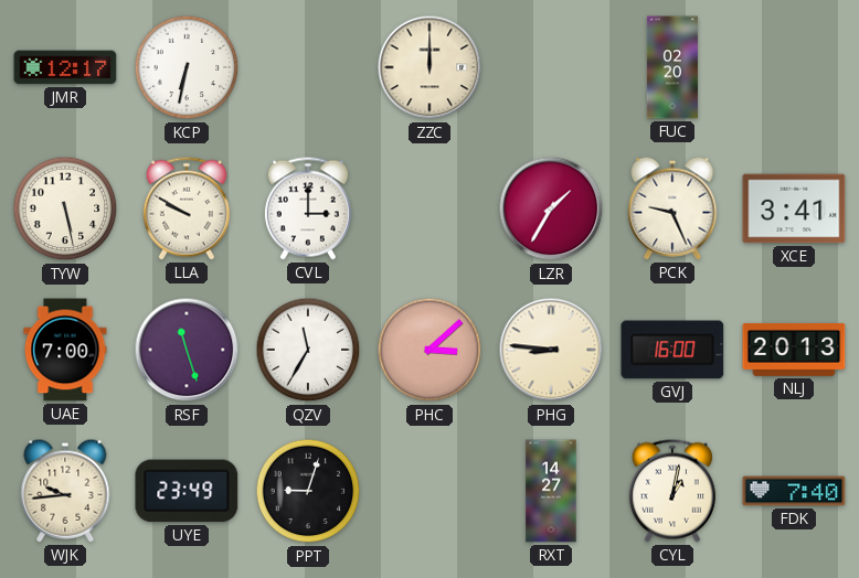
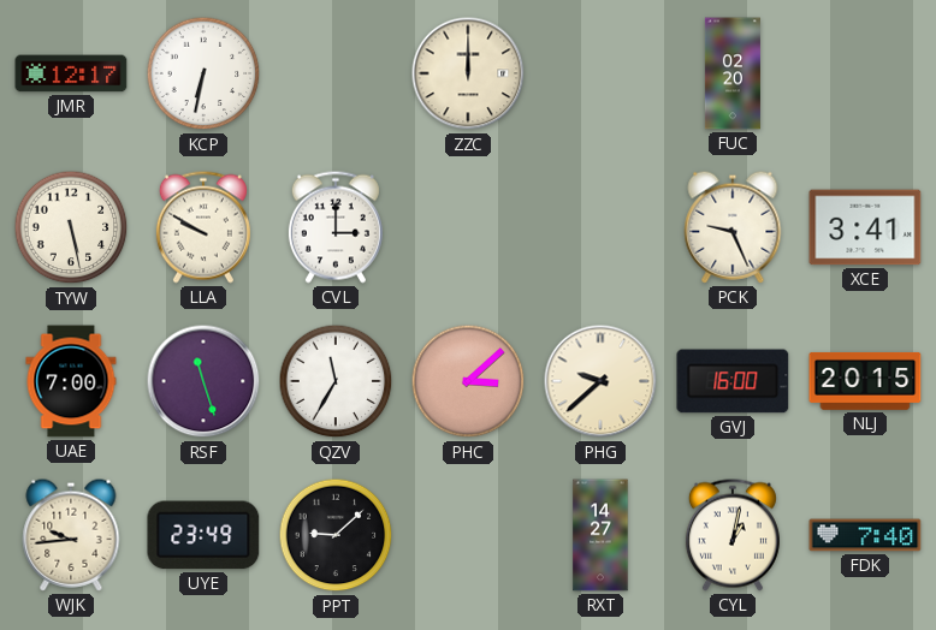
LZR: 1:35 -> none (551, 208)
PHG: 8:46 -> 9:38 (600, 381)
NLJ: 20:13 -> 20:15 (865, 381)
PPT: 9:03 -> 9:08 (336, 535)
